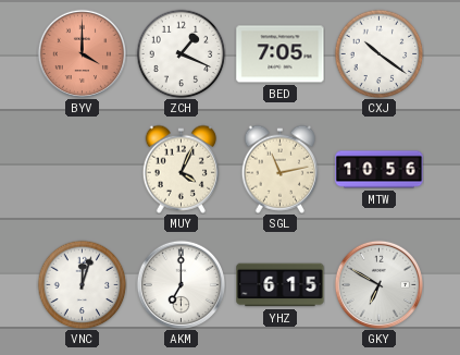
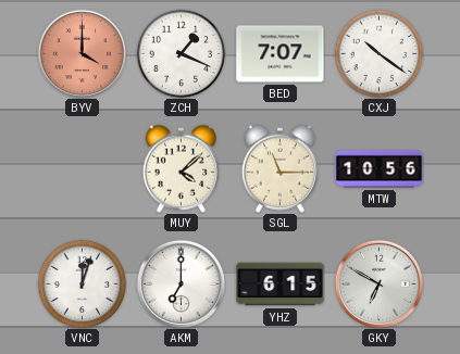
BED: 7:05 -> 7:07 (281, 54)
MUY: 4:04 -> 4:08 (181, 168)
SGL: 11:13 -> 11:15 (279, 168)
